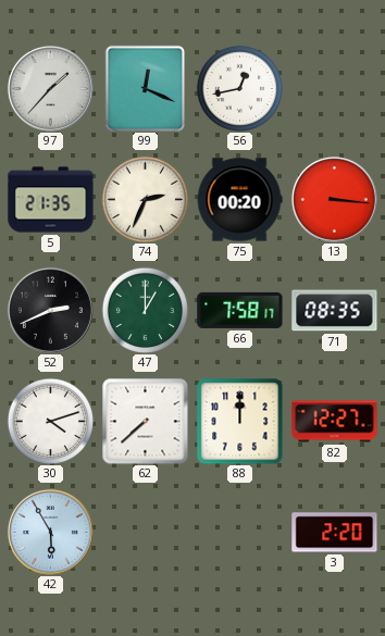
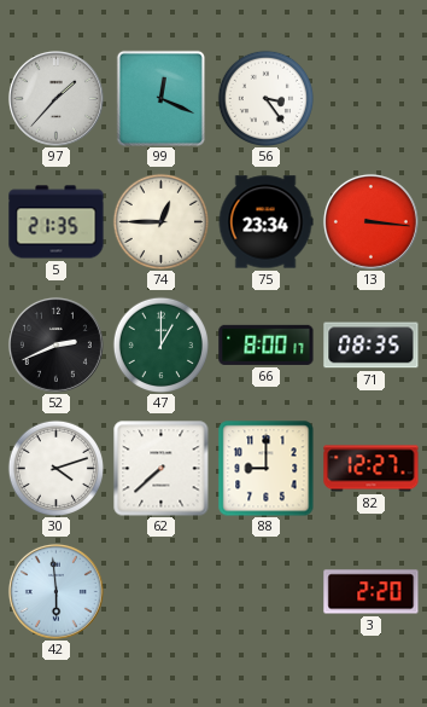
56: 12:43 -> 3:24 (265, 98)
74: 2:34 -> 12:45 (160, 221)
75: 00:20 -> 23:34 (265, 222)
66: 7:58 -> 8:00 (267, 344)
88: 12:00 -> 9:00 (267, 469)
42: 5:55 -> 5:59 (55, 591)
